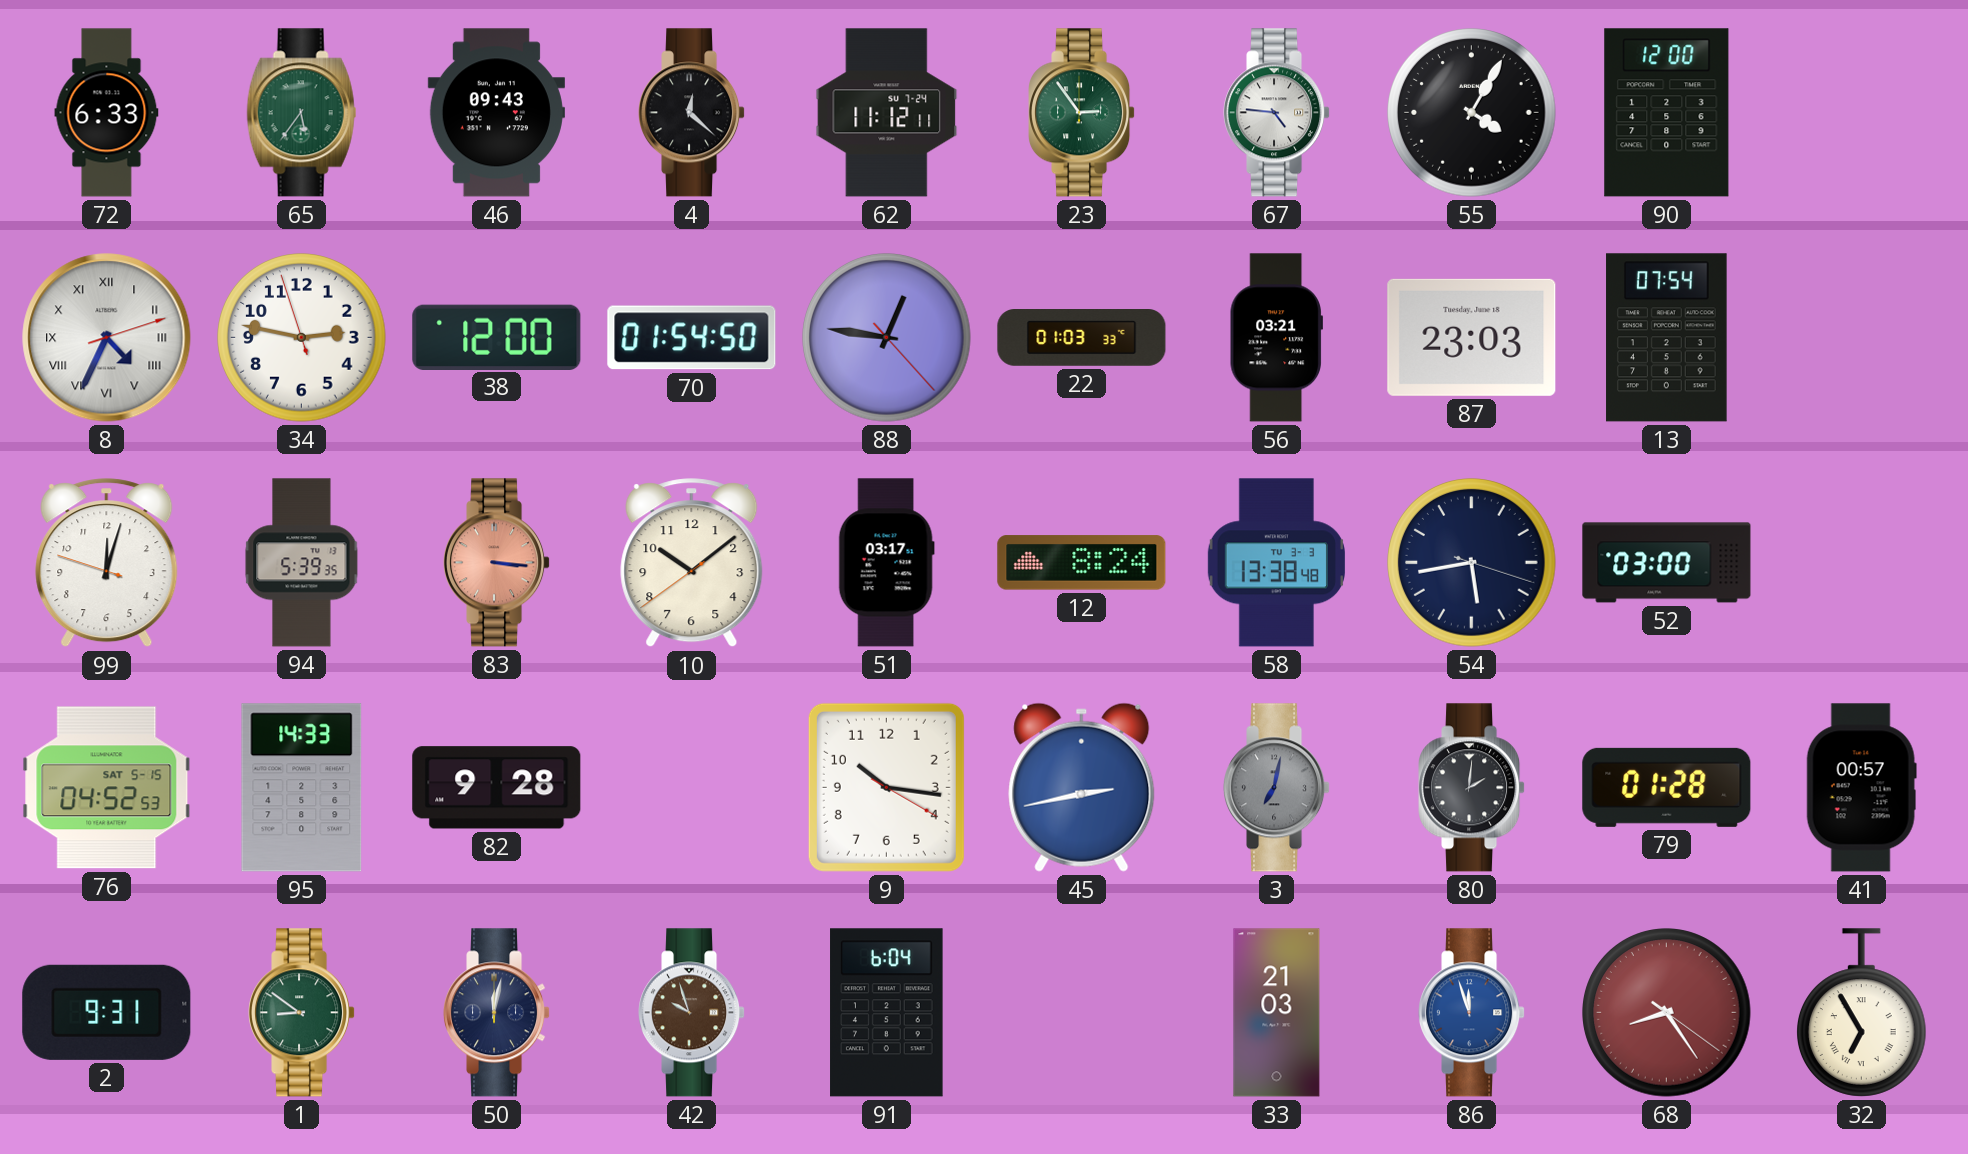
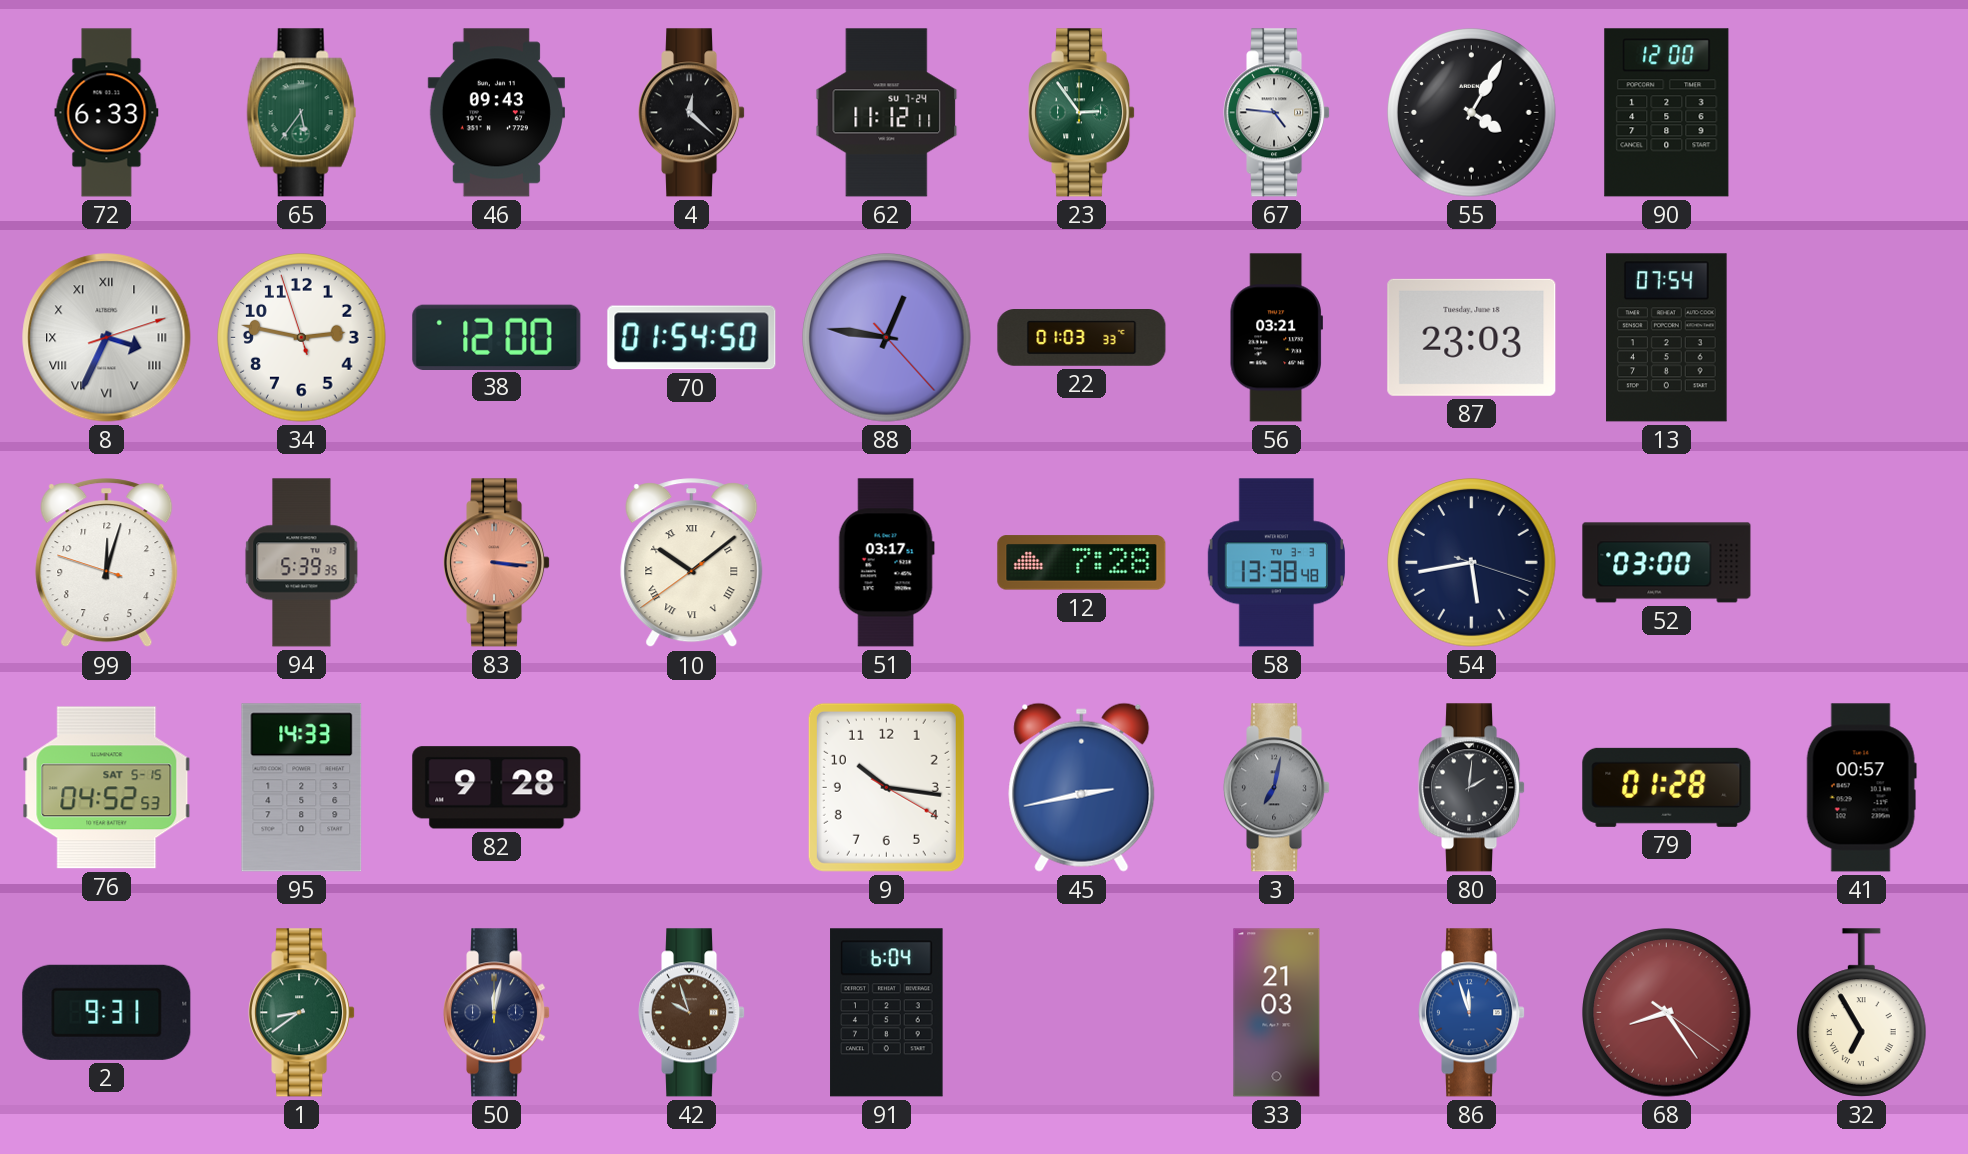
8: 4:34 -> 3:34 (107, 338)
10 numerals: Arabic -> Roman (692, 563)
12: 8:24 -> 7:28 (1082, 563)
1: 8:51 -> 8:39 (303, 1013)
